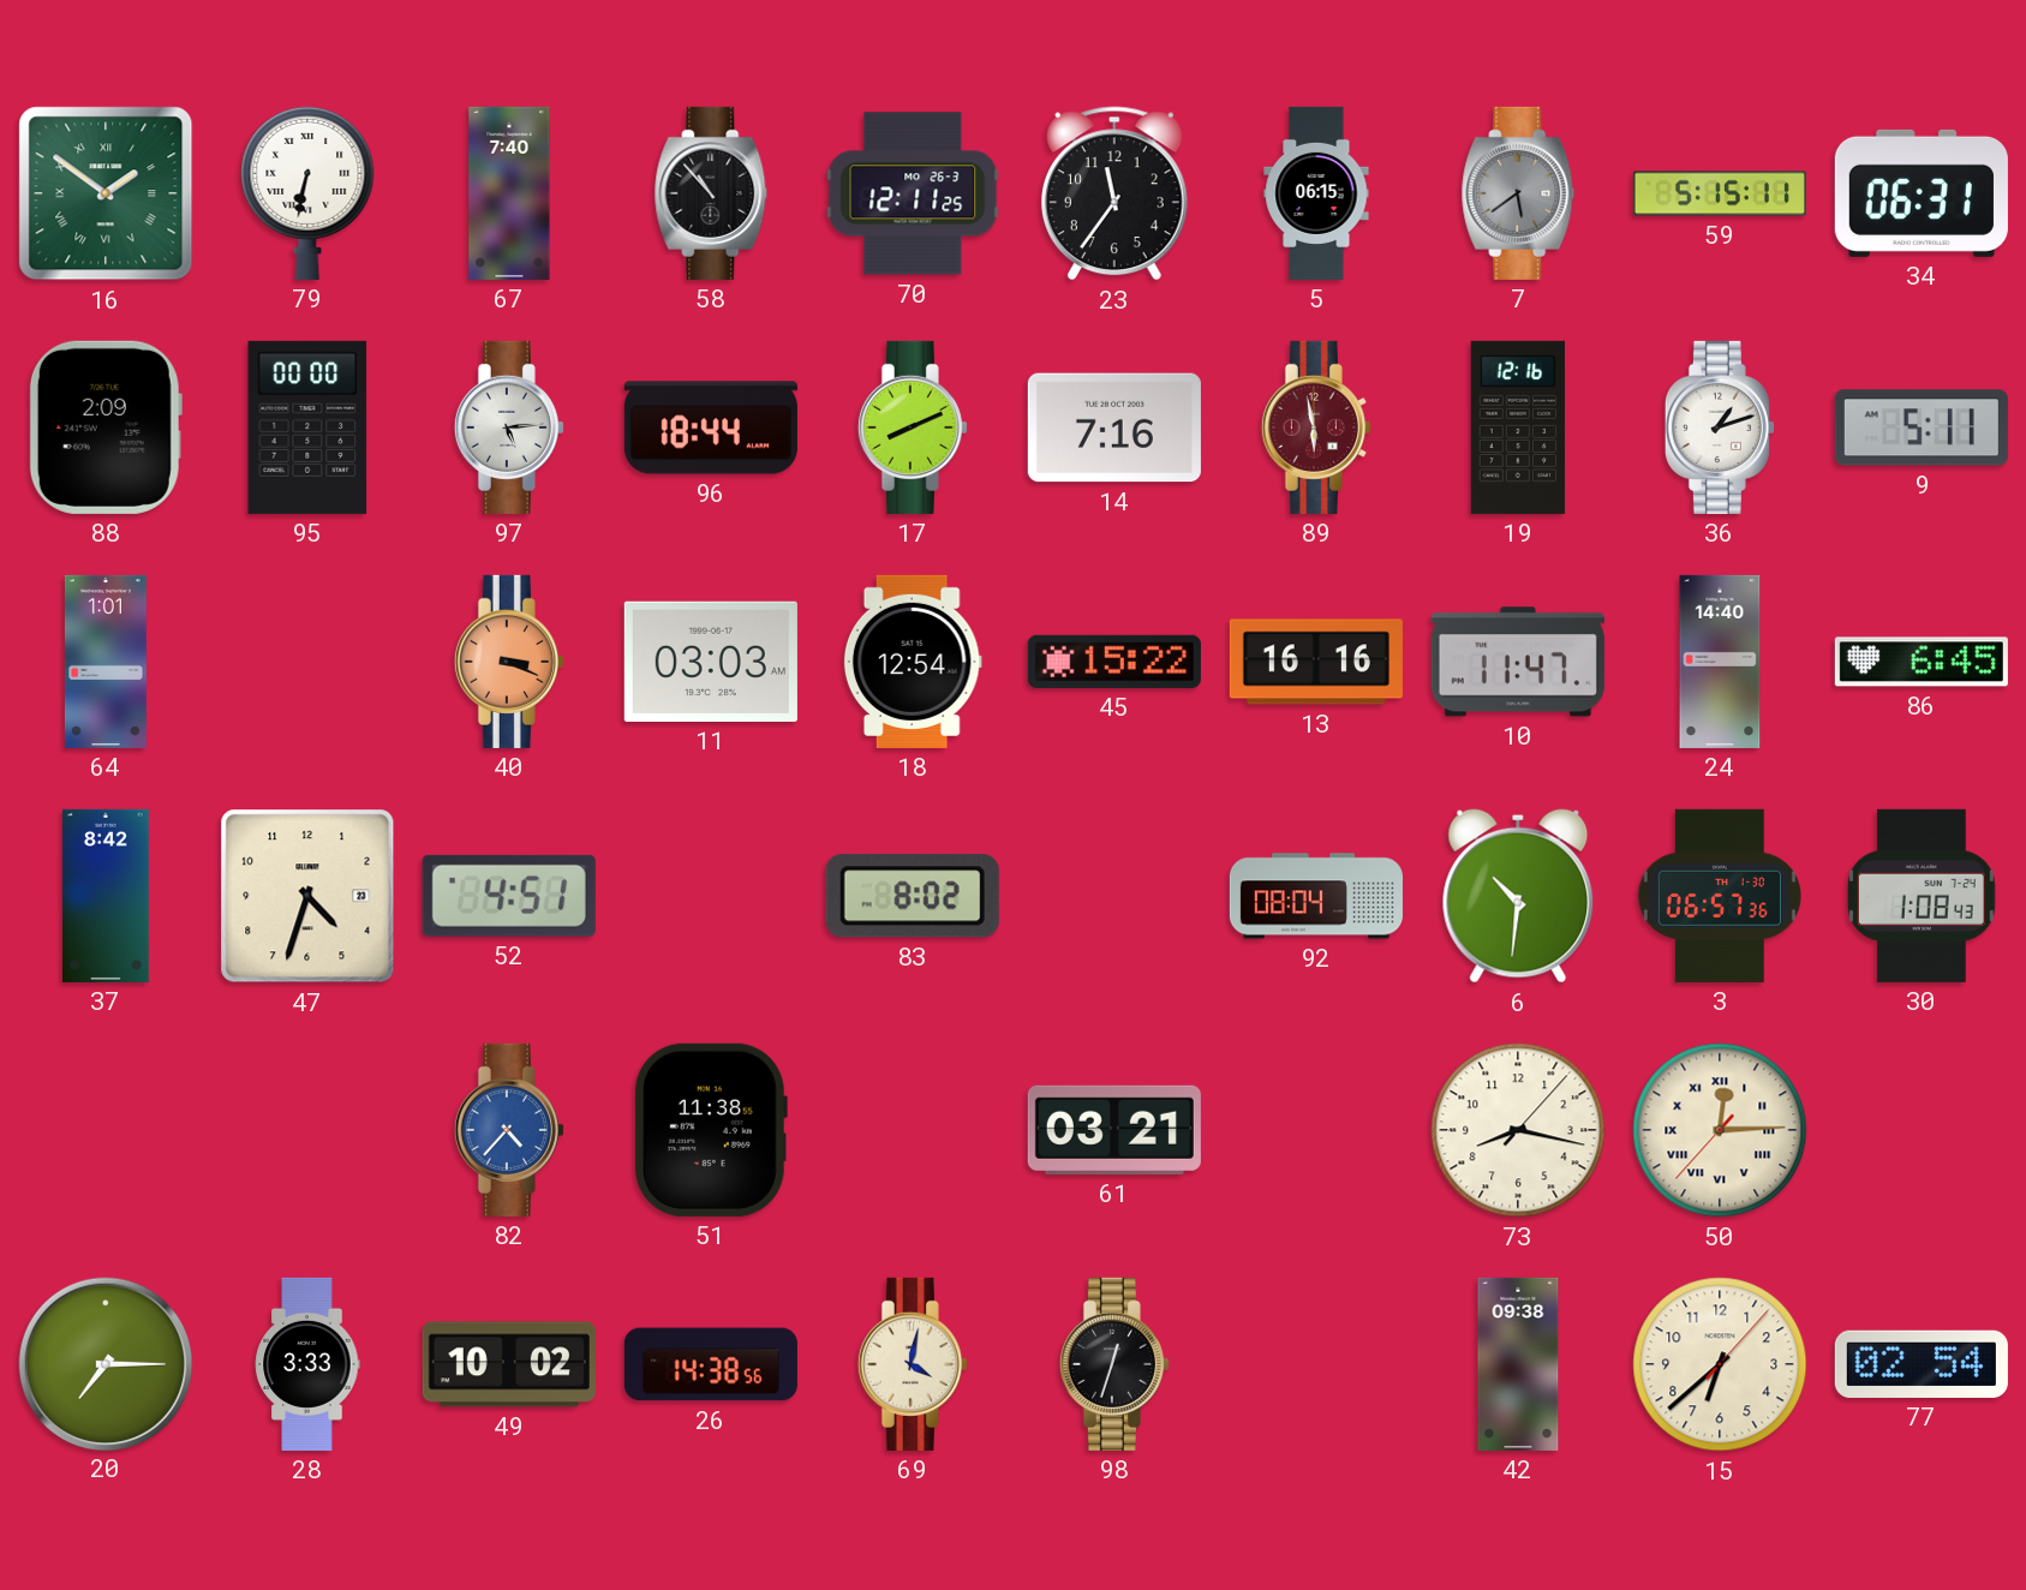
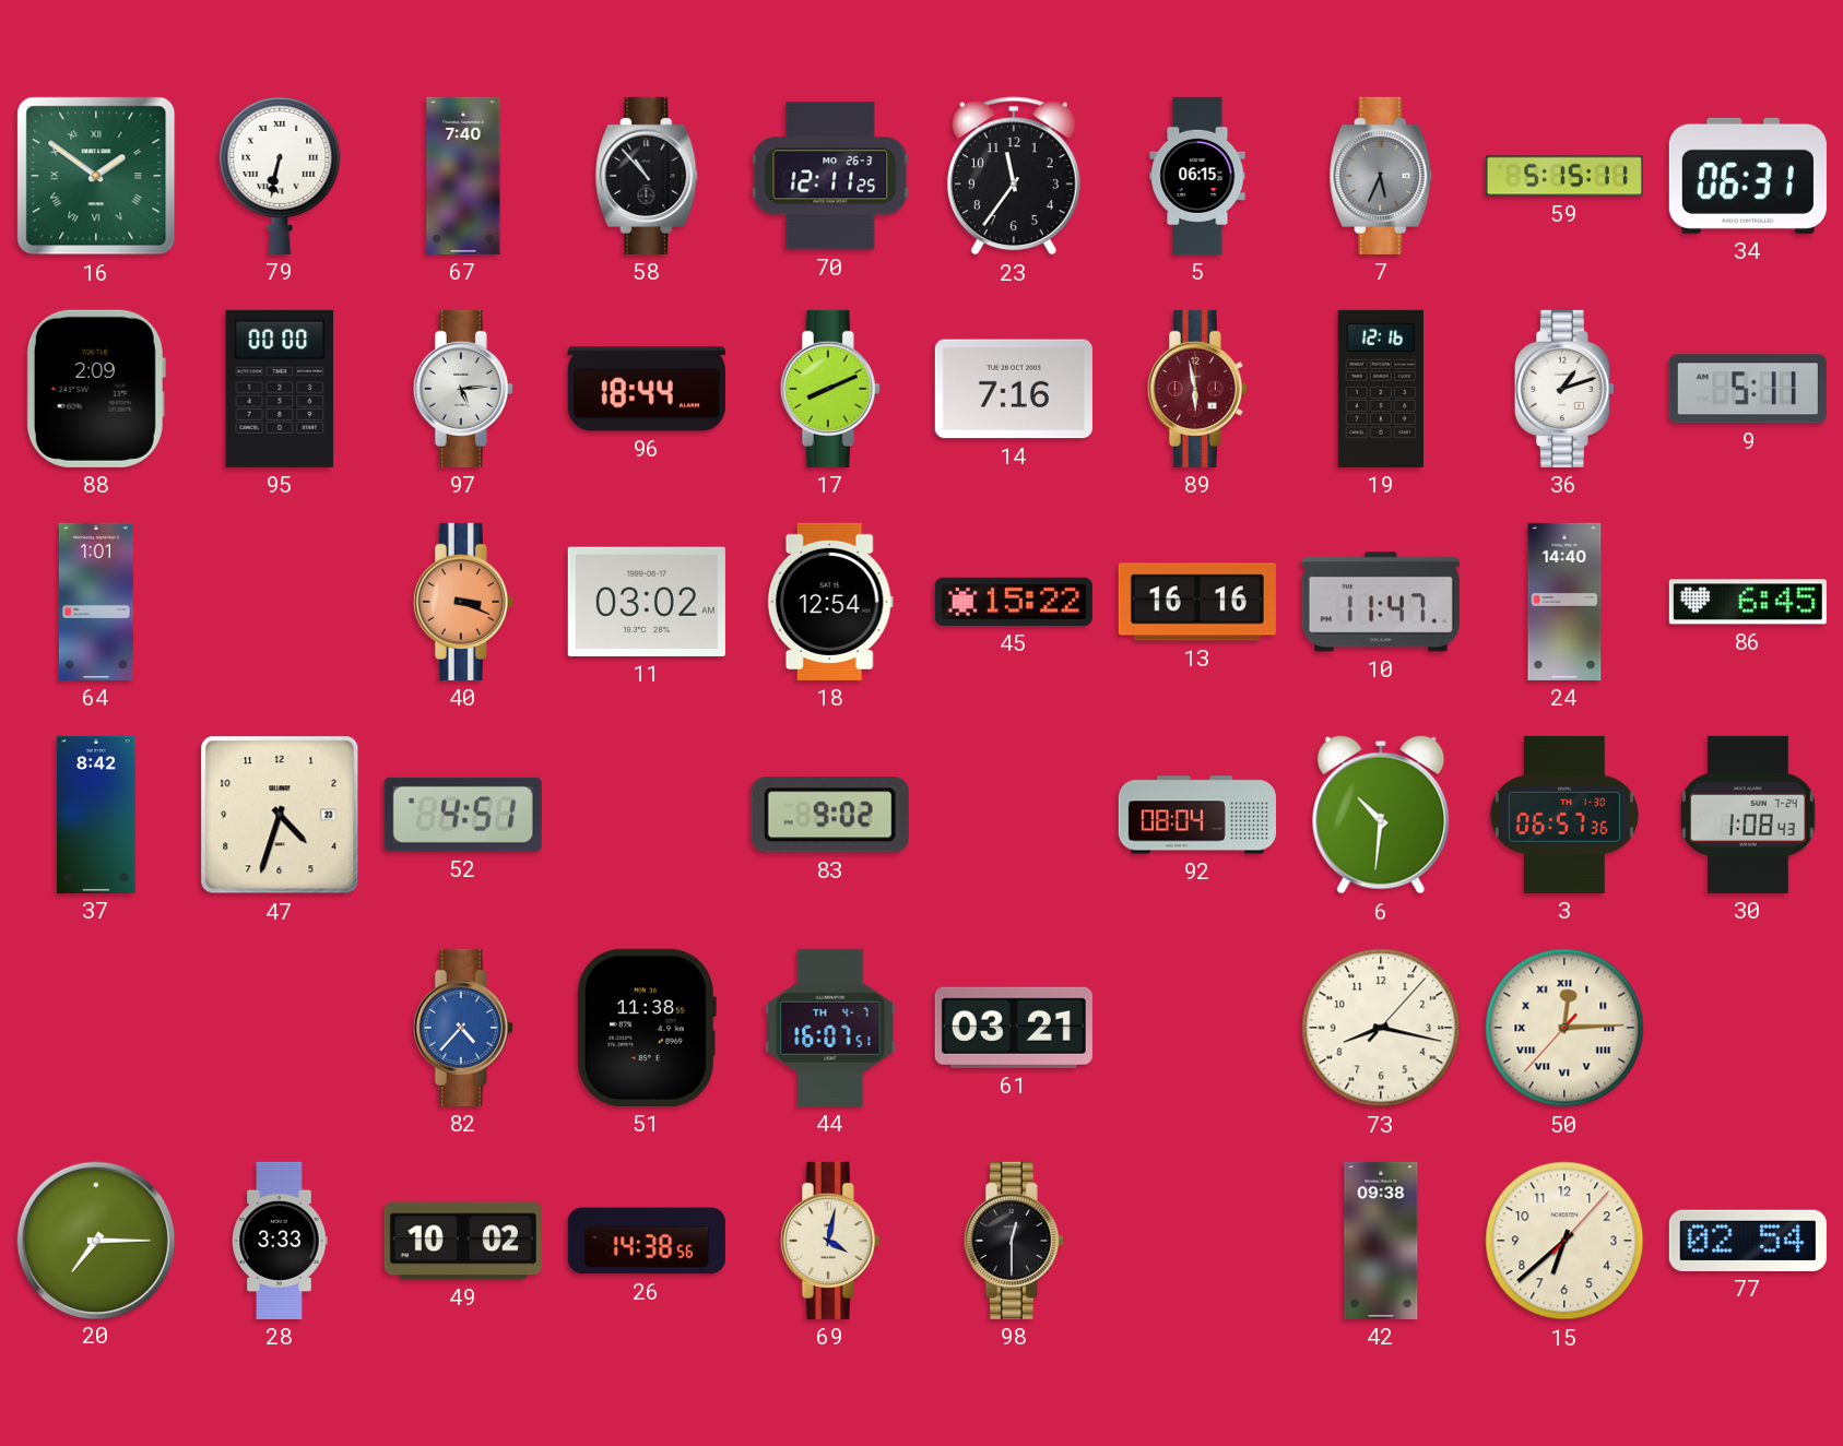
7: 5:39 -> 5:34 (1381, 176)
11: 03:03 -> 03:02 (647, 602)
83: 8:02 -> 9:02 (830, 815)
44: none -> 16:07 (830, 1028)
98: 12:33 -> 12:30 (1014, 1241)
